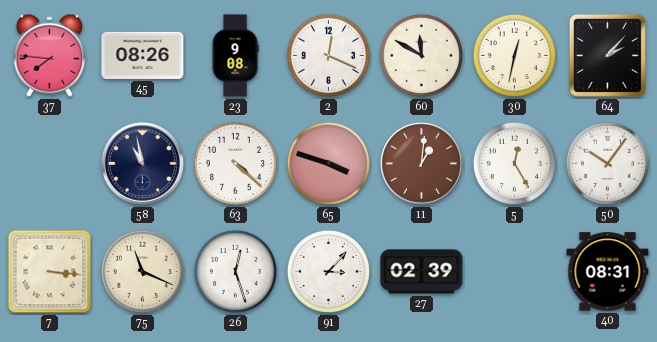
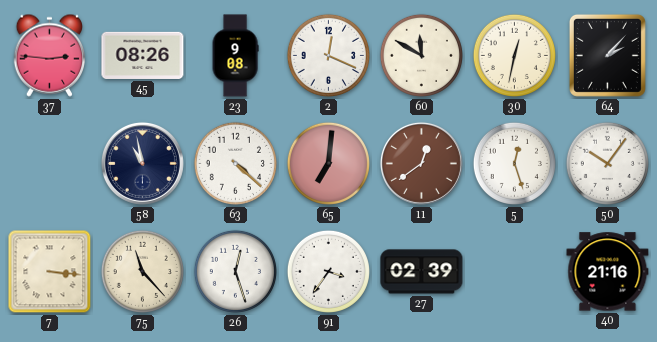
37: 7:46 -> 2:46 (50, 55)
65: 3:48 -> 7:01 (328, 163)
11: 1:01 -> 12:39 (421, 163)
5: 12:25 -> 12:27 (514, 163)
75: 11:19 -> 11:23 (142, 271)
91: 3:07 -> 3:36 (328, 271)
40: 08:31 -> 21:16 (608, 272)
